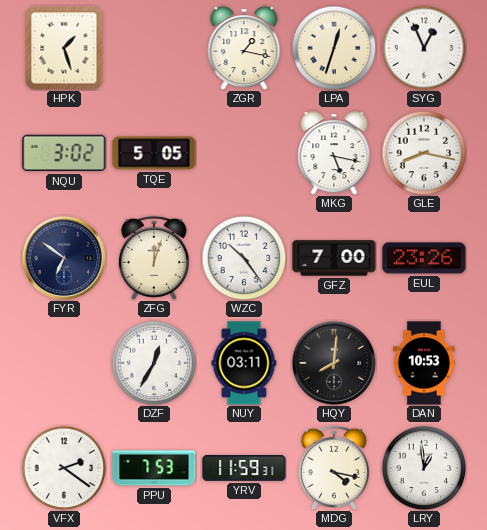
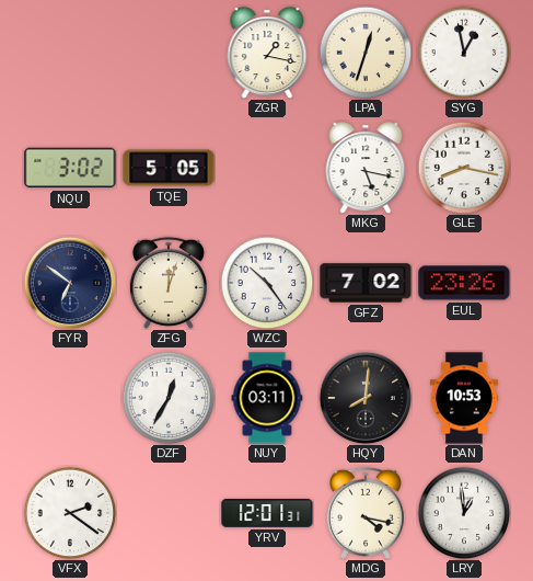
HPK: 1:27 -> none (64, 48)
SYG: 12:56 -> 12:58 (464, 53)
GFZ: 7:00 -> 7:02 (366, 283)
PPU: 7:53 -> none (154, 468)
YRV: 11:59 -> 12:01 (267, 513)
